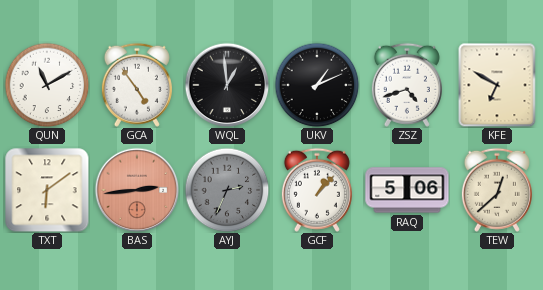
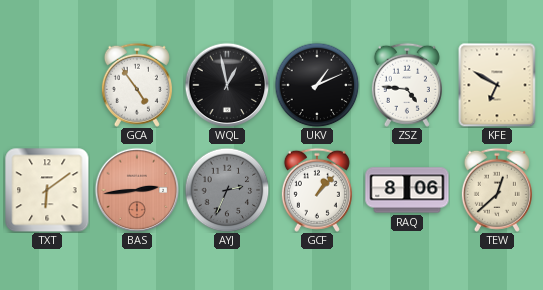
QUN: 11:10 -> none (47, 85)
WQL: 12:59 -> 12:58 (227, 85)
ZSZ: 4:42 -> 4:46 (407, 85)
RAQ: 5:06 -> 8:06 (407, 190)
